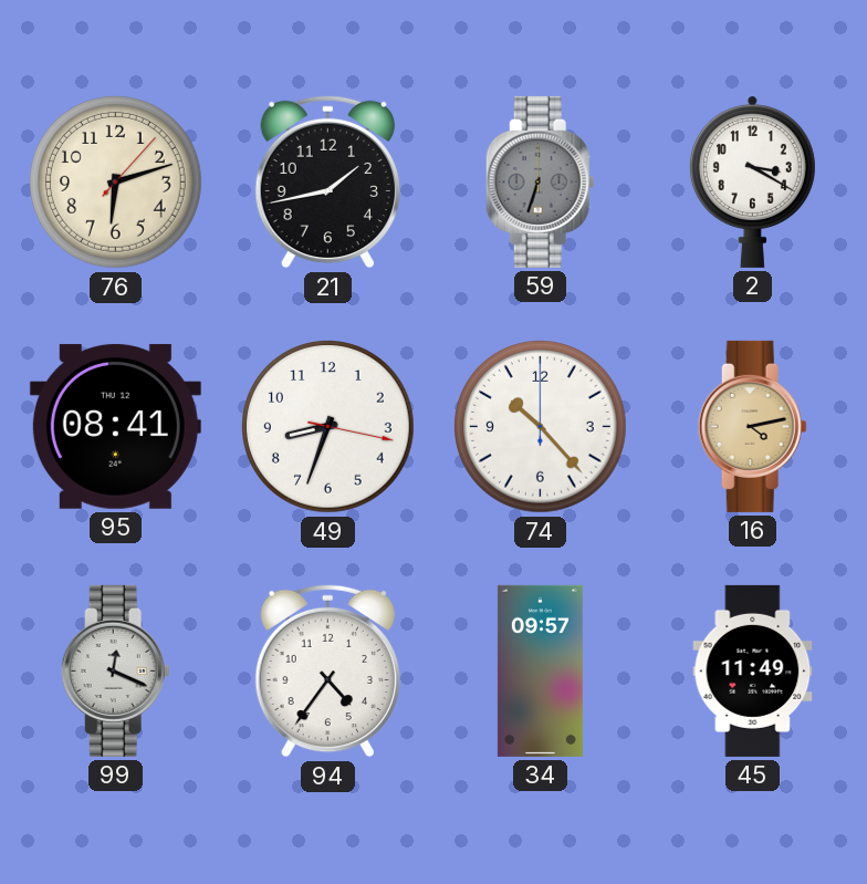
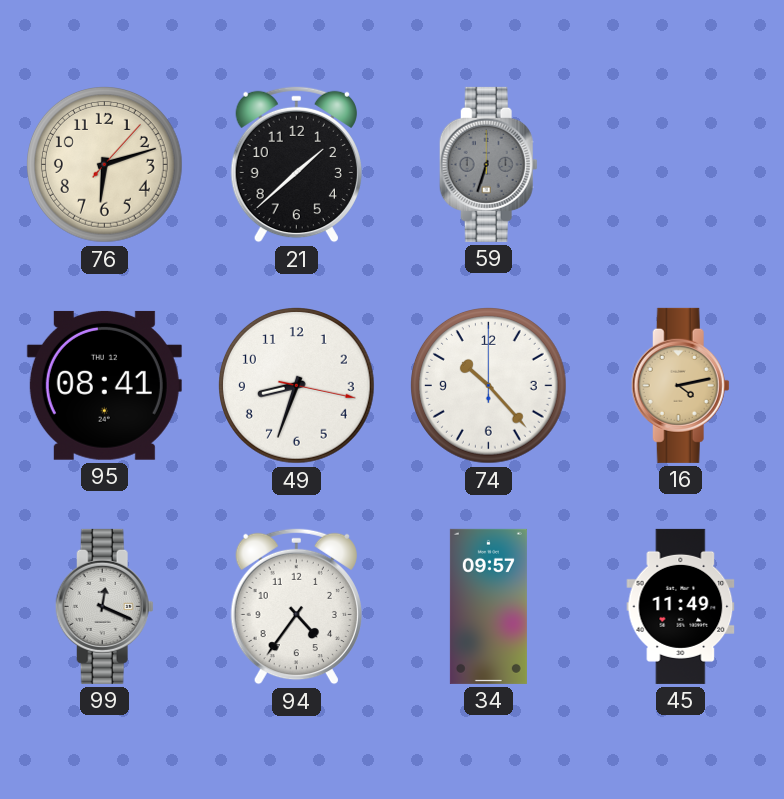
21: 1:43 -> 1:38 (296, 165)
2: 3:20 -> none (752, 183)
